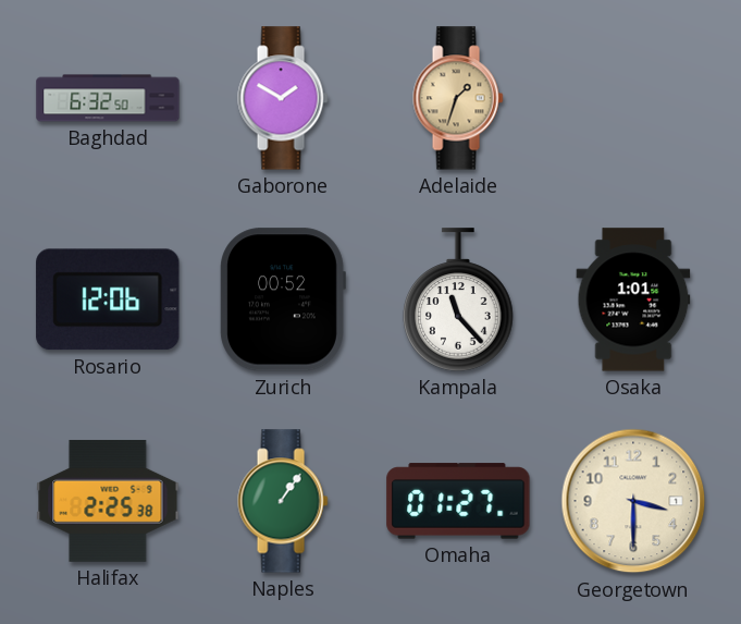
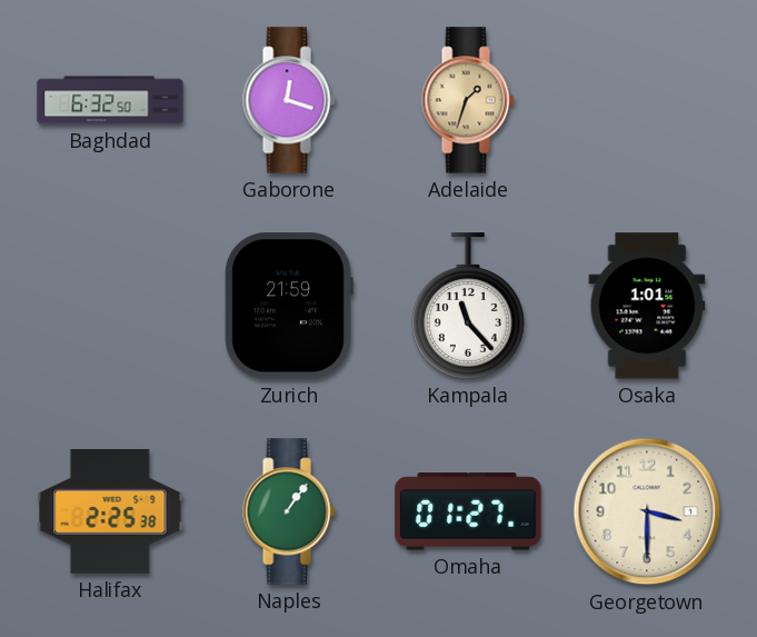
Gaborone: 1:50 -> 12:18 (289, 100)
Rosario: 12:06 -> none (108, 299)
Zurich: 00:52 -> 21:59 (289, 306)
